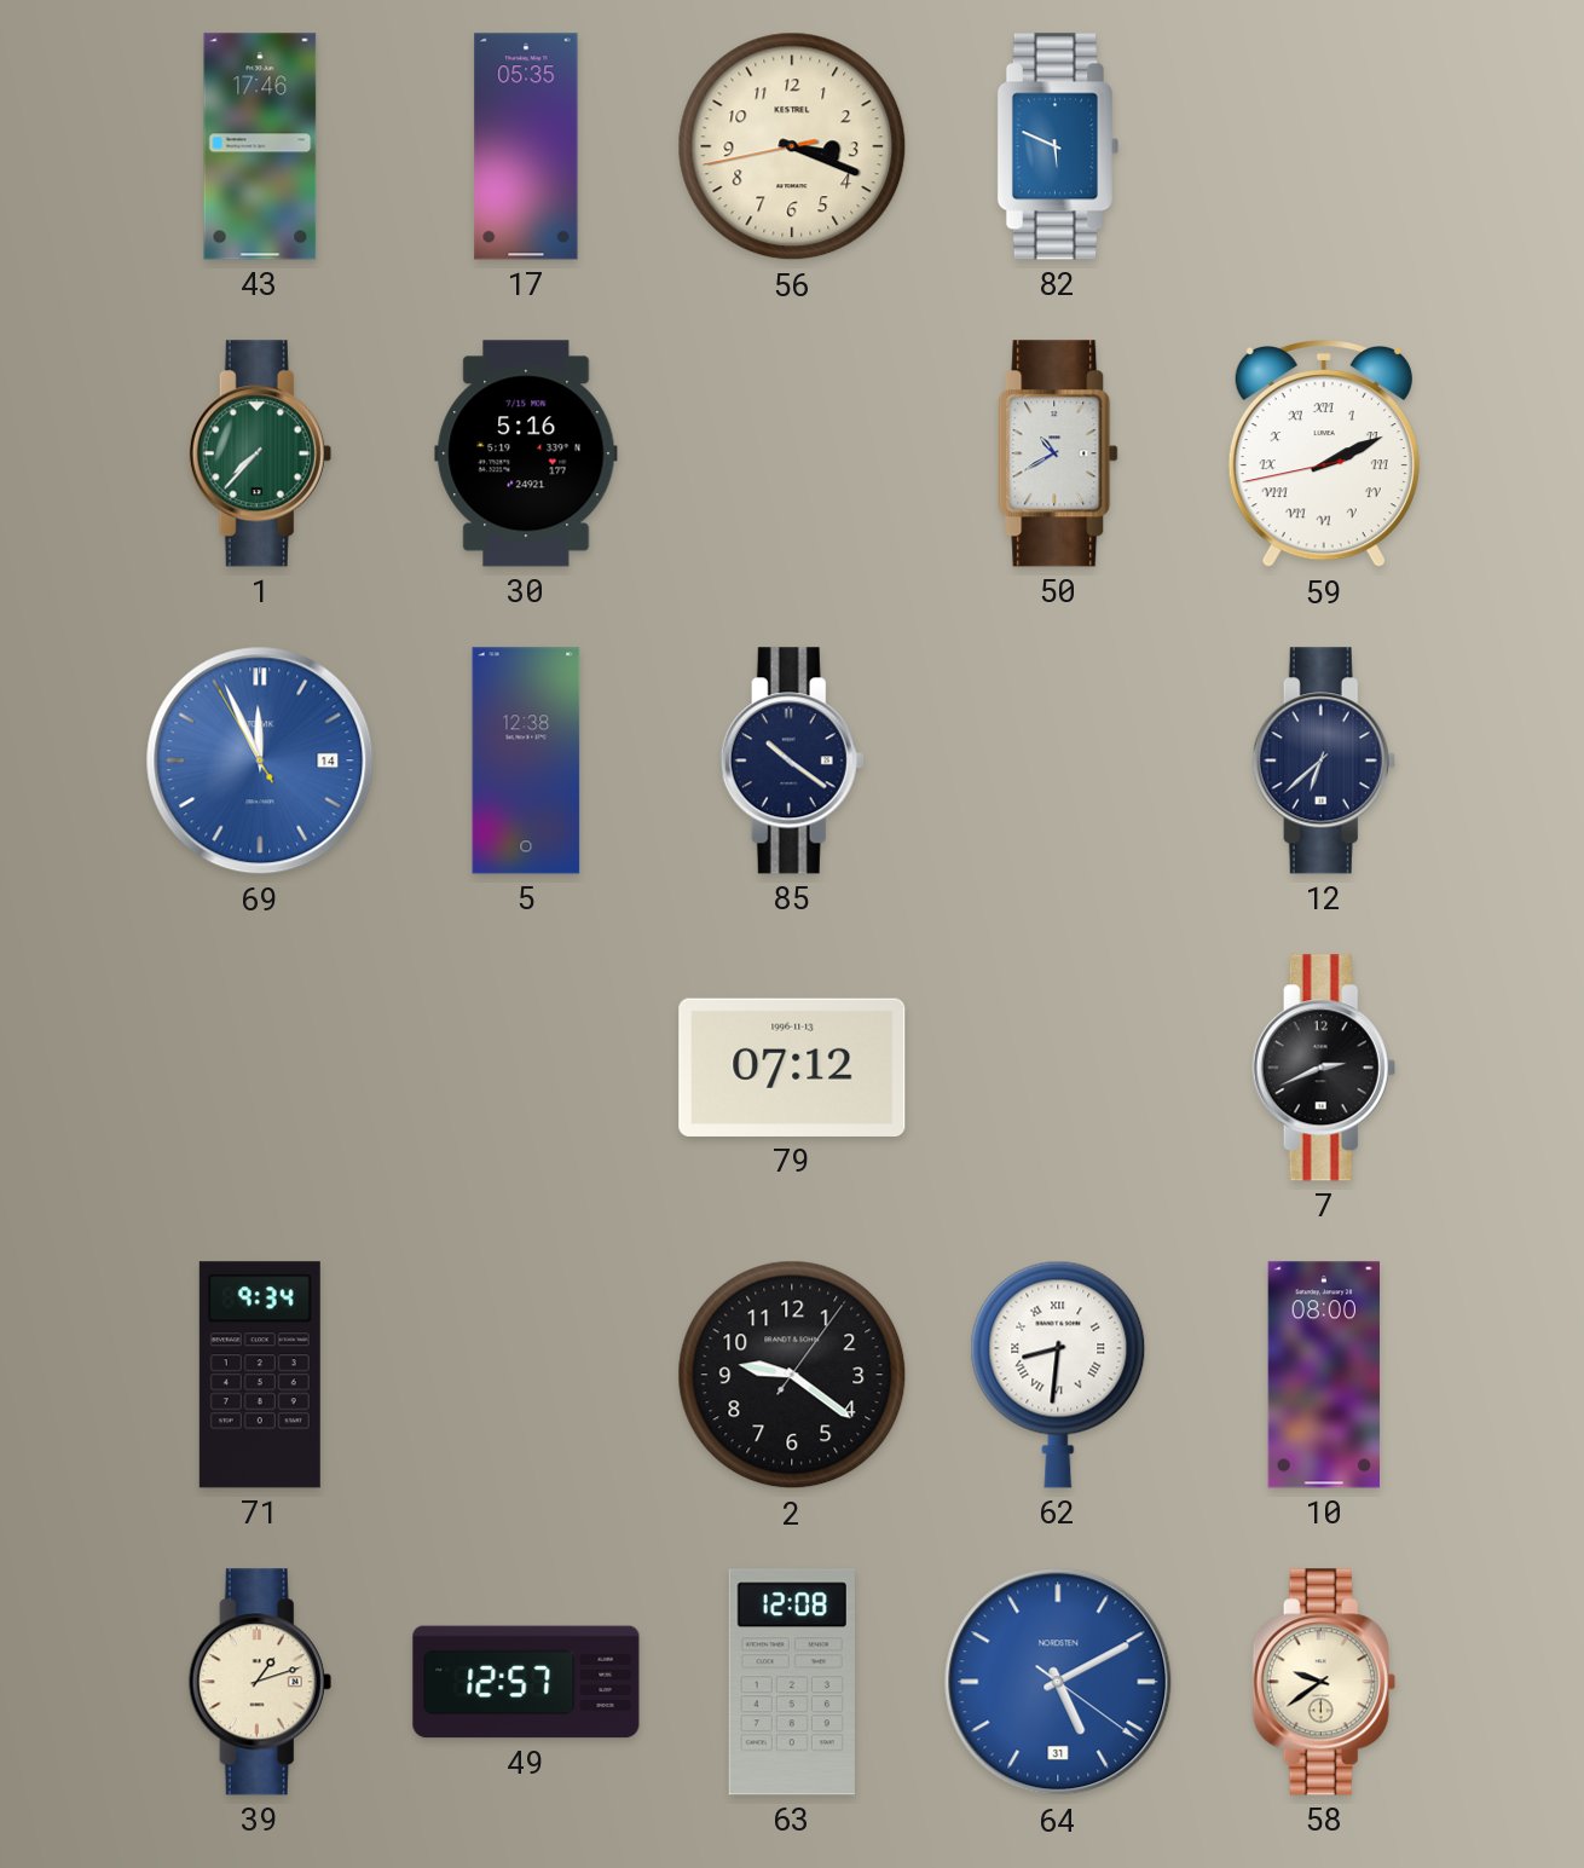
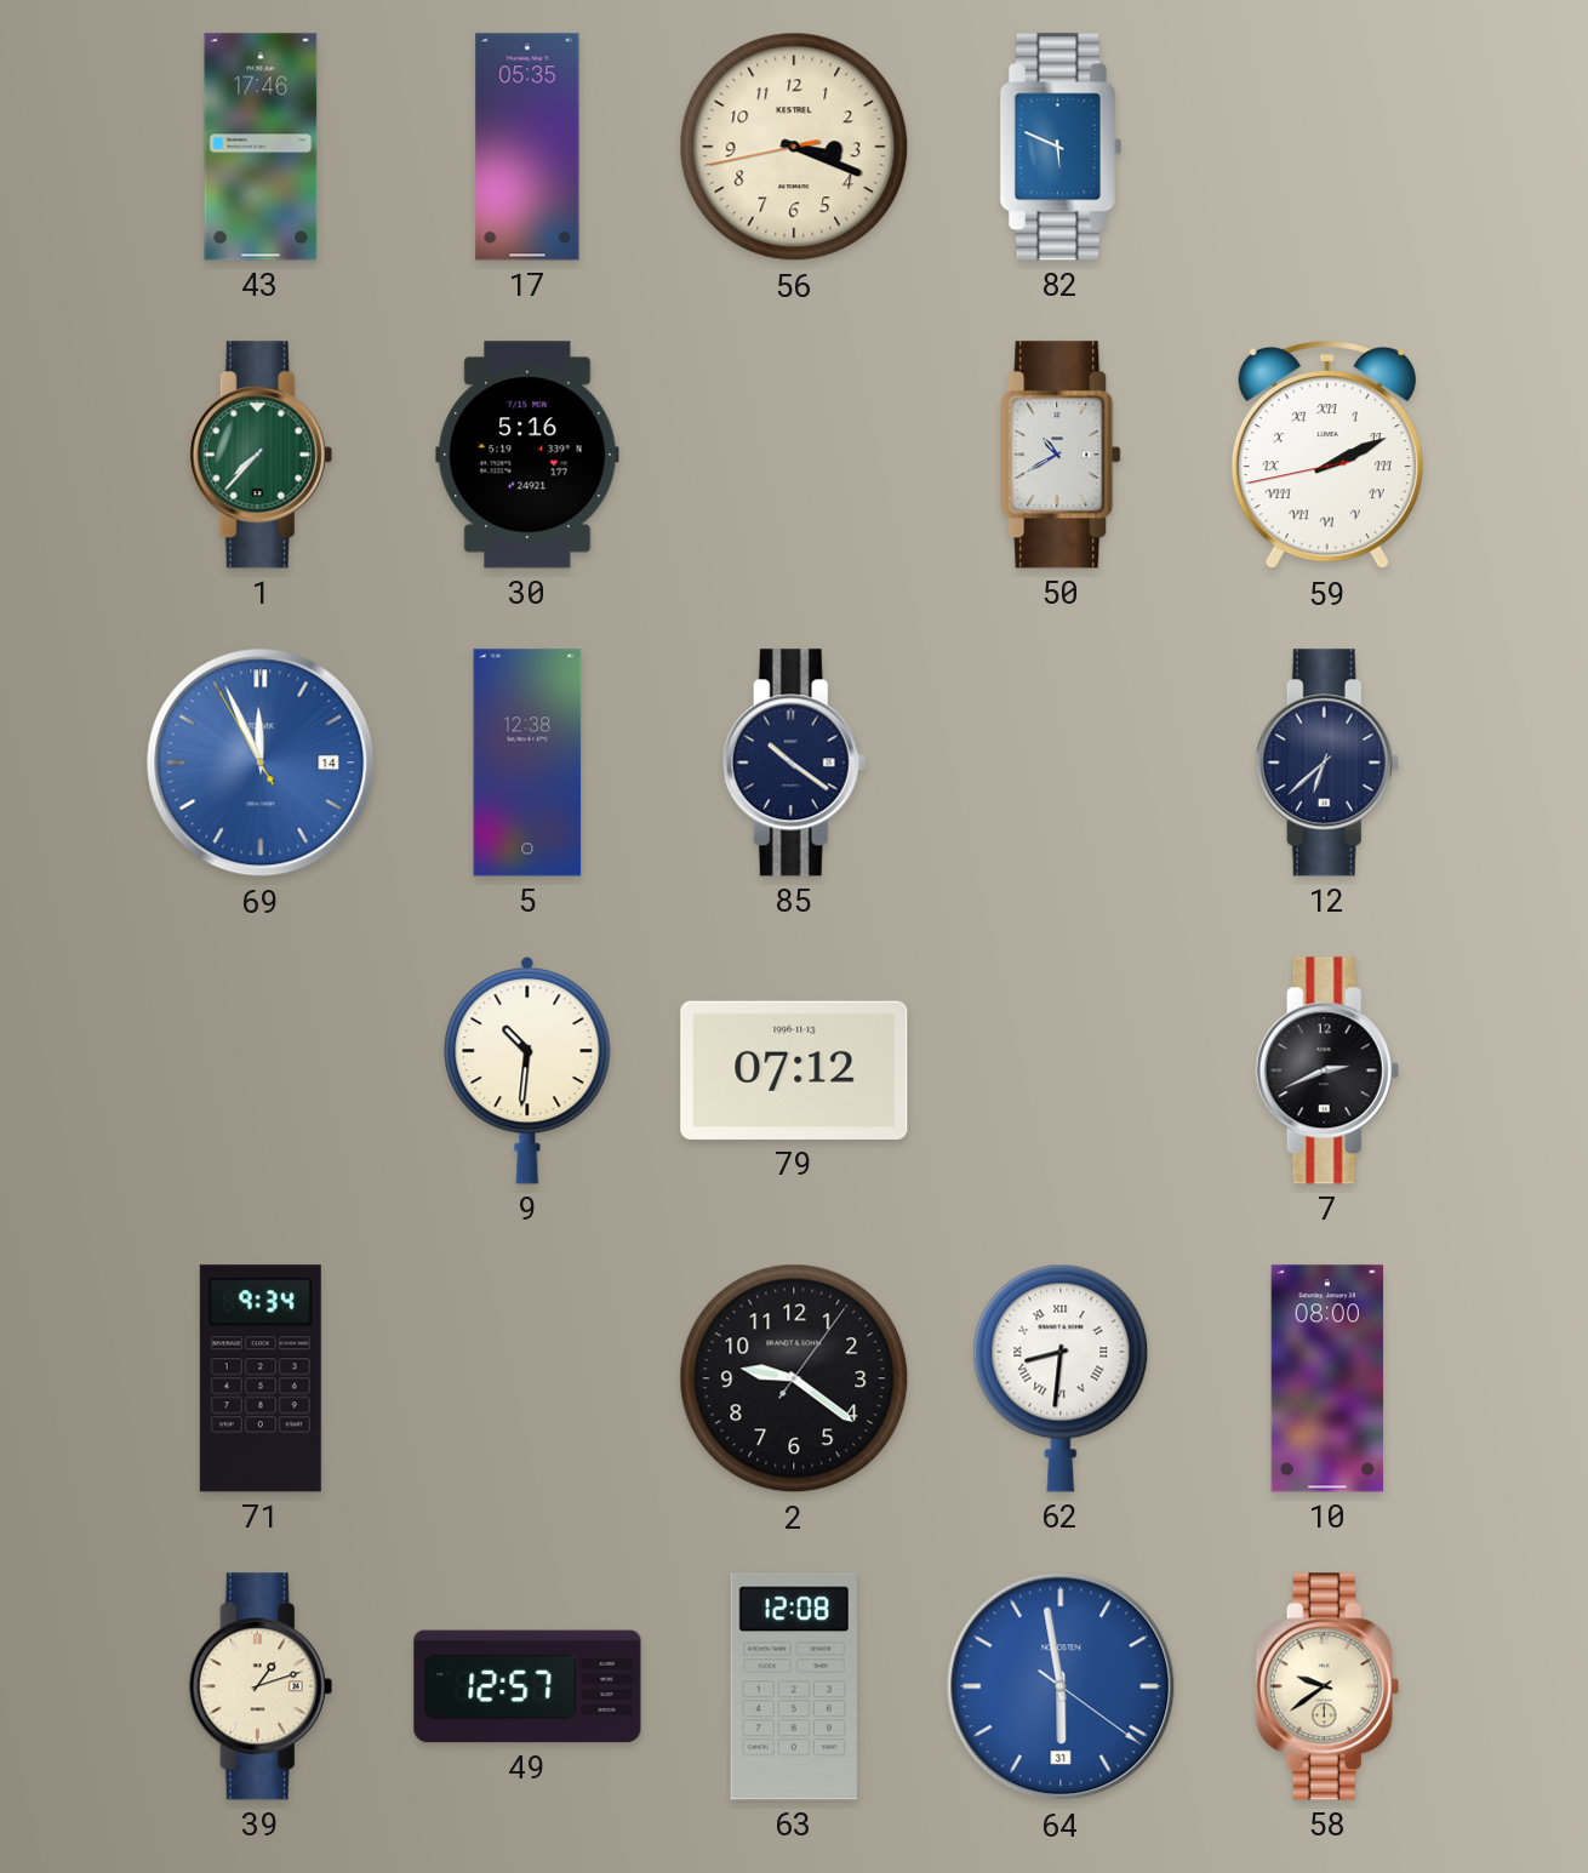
9: none -> 10:31 (527, 1070)
64: 5:10 -> 5:58 (1061, 1686)
